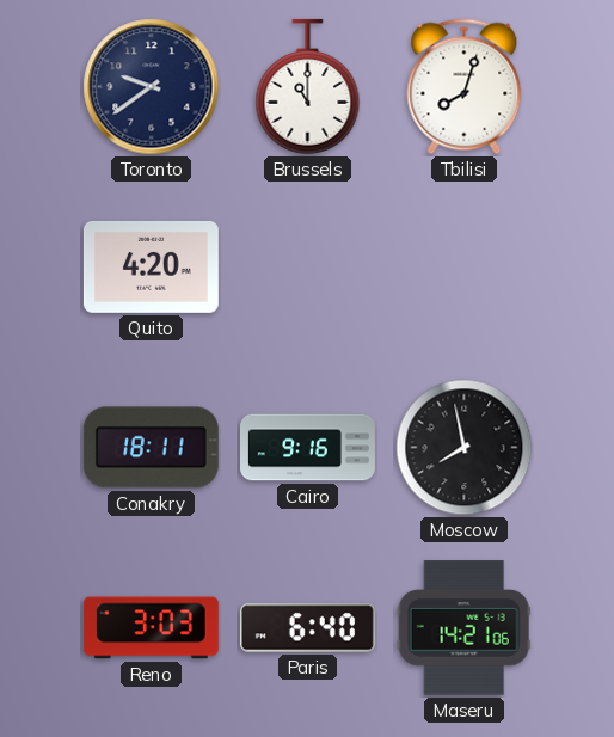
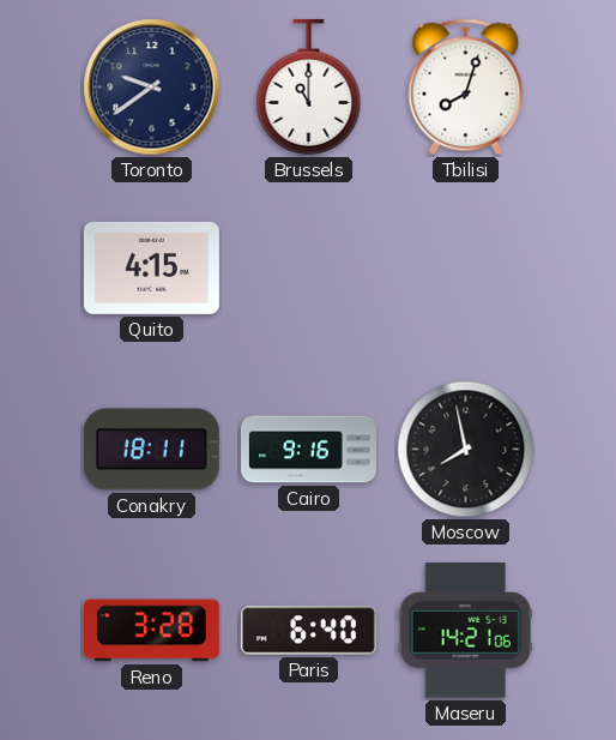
Quito: 4:20 -> 4:15 (151, 267)
Reno: 3:03 -> 3:28 (151, 631)
